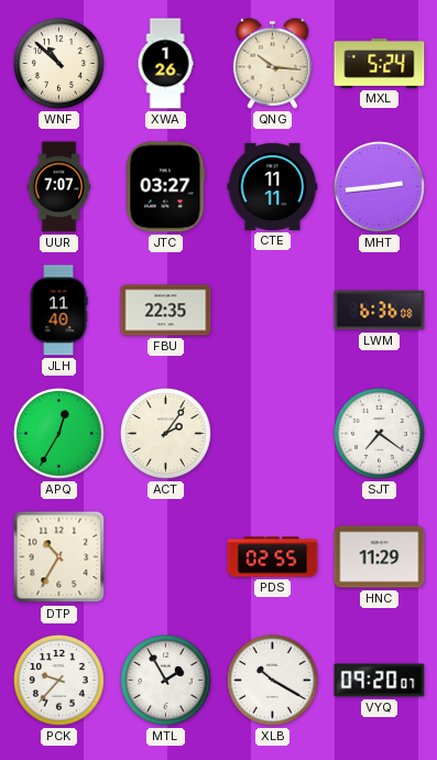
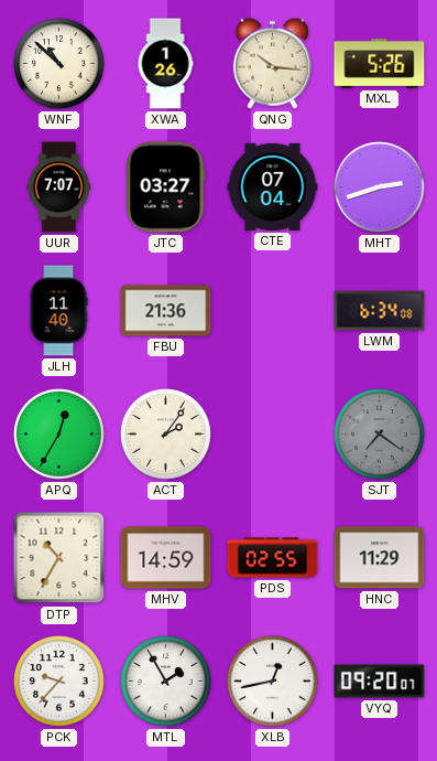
MXL: 5:24 -> 5:26 (380, 63)
CTE: 11:11 -> 07:04 (273, 186)
MHT: 2:44 -> 2:42 (380, 187)
FBU: 22:35 -> 21:36 (166, 311)
LWM: 6:36 -> 6:34 (380, 311)
SJT dial: white -> grey (380, 435)
MHV: none -> 14:59 (166, 558)
XLB: 10:20 -> 12:43 (273, 682)
